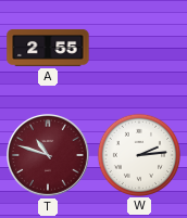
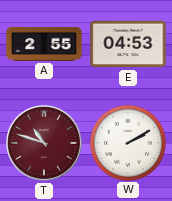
E: none -> 04:53 (128, 44)
W: 2:14 -> 2:10 (127, 142)
